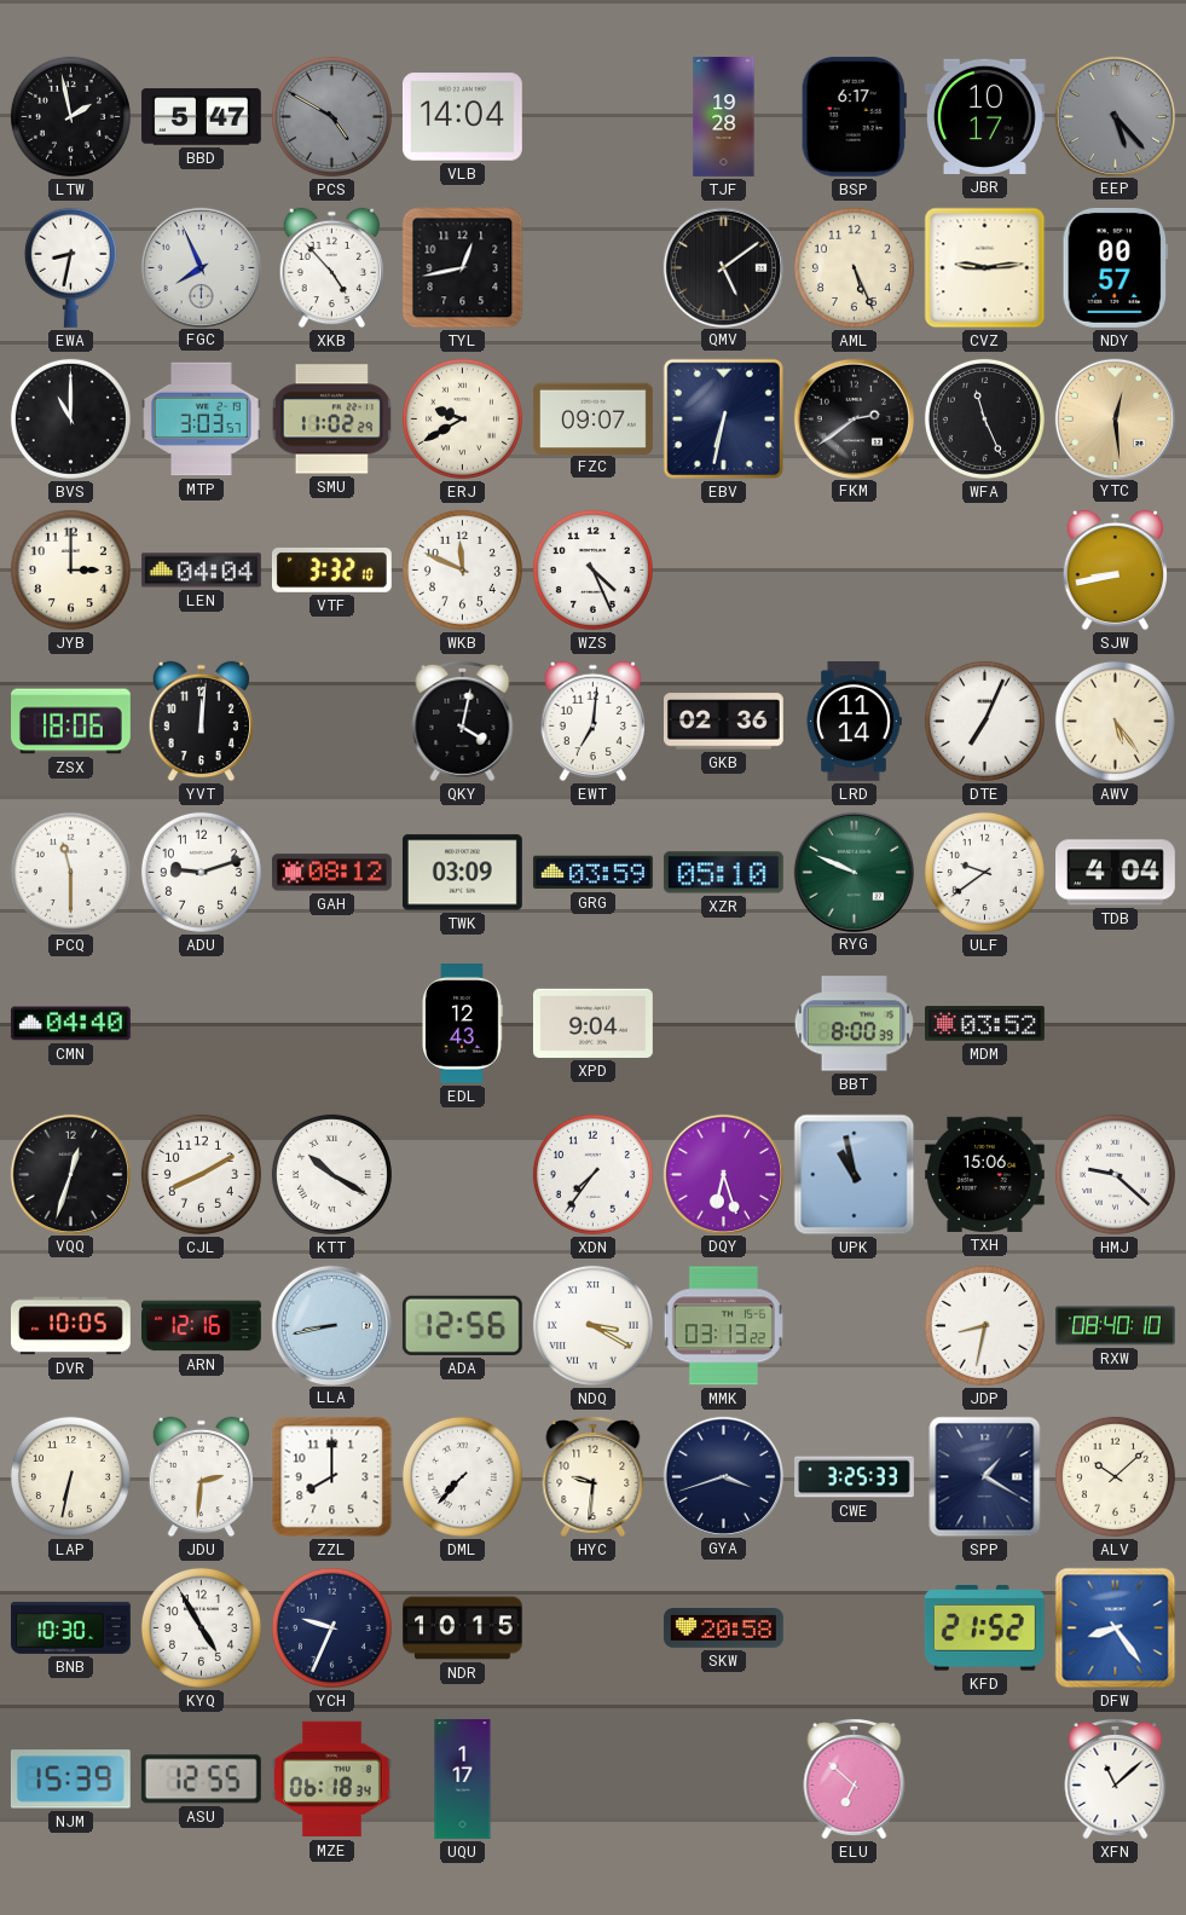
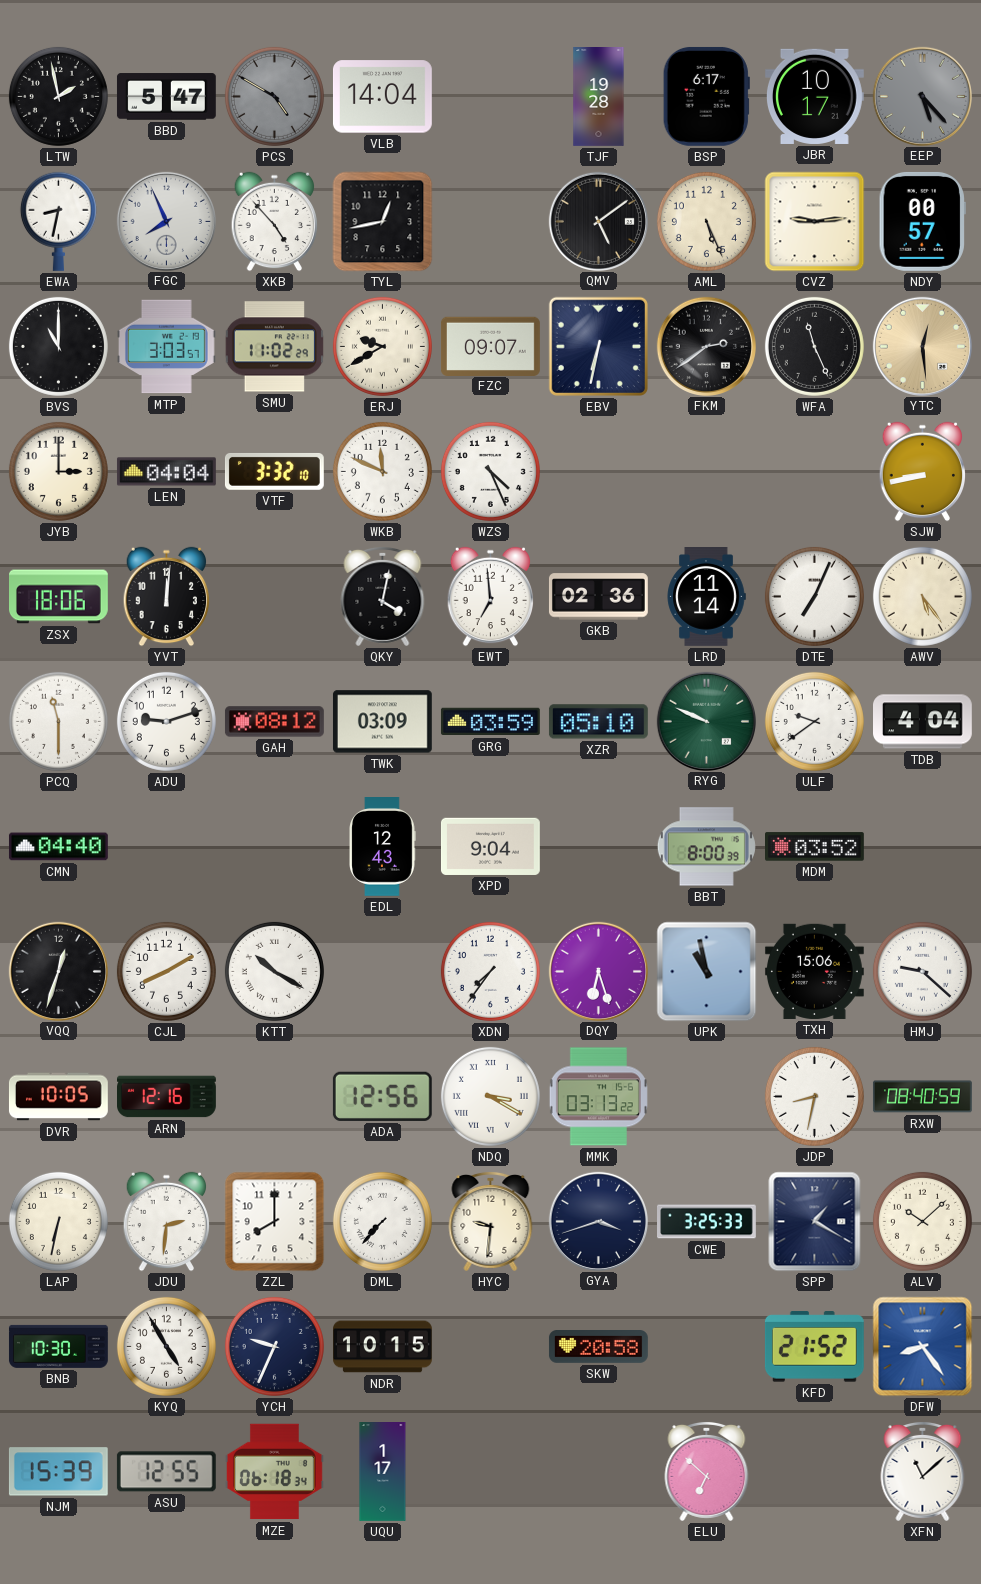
EWT: 7:01 -> 6:59 (491, 597)
LLA: 8:43 -> none (331, 1325)
RXW: 08:40:10 -> 08:40:59 (922, 1097)
